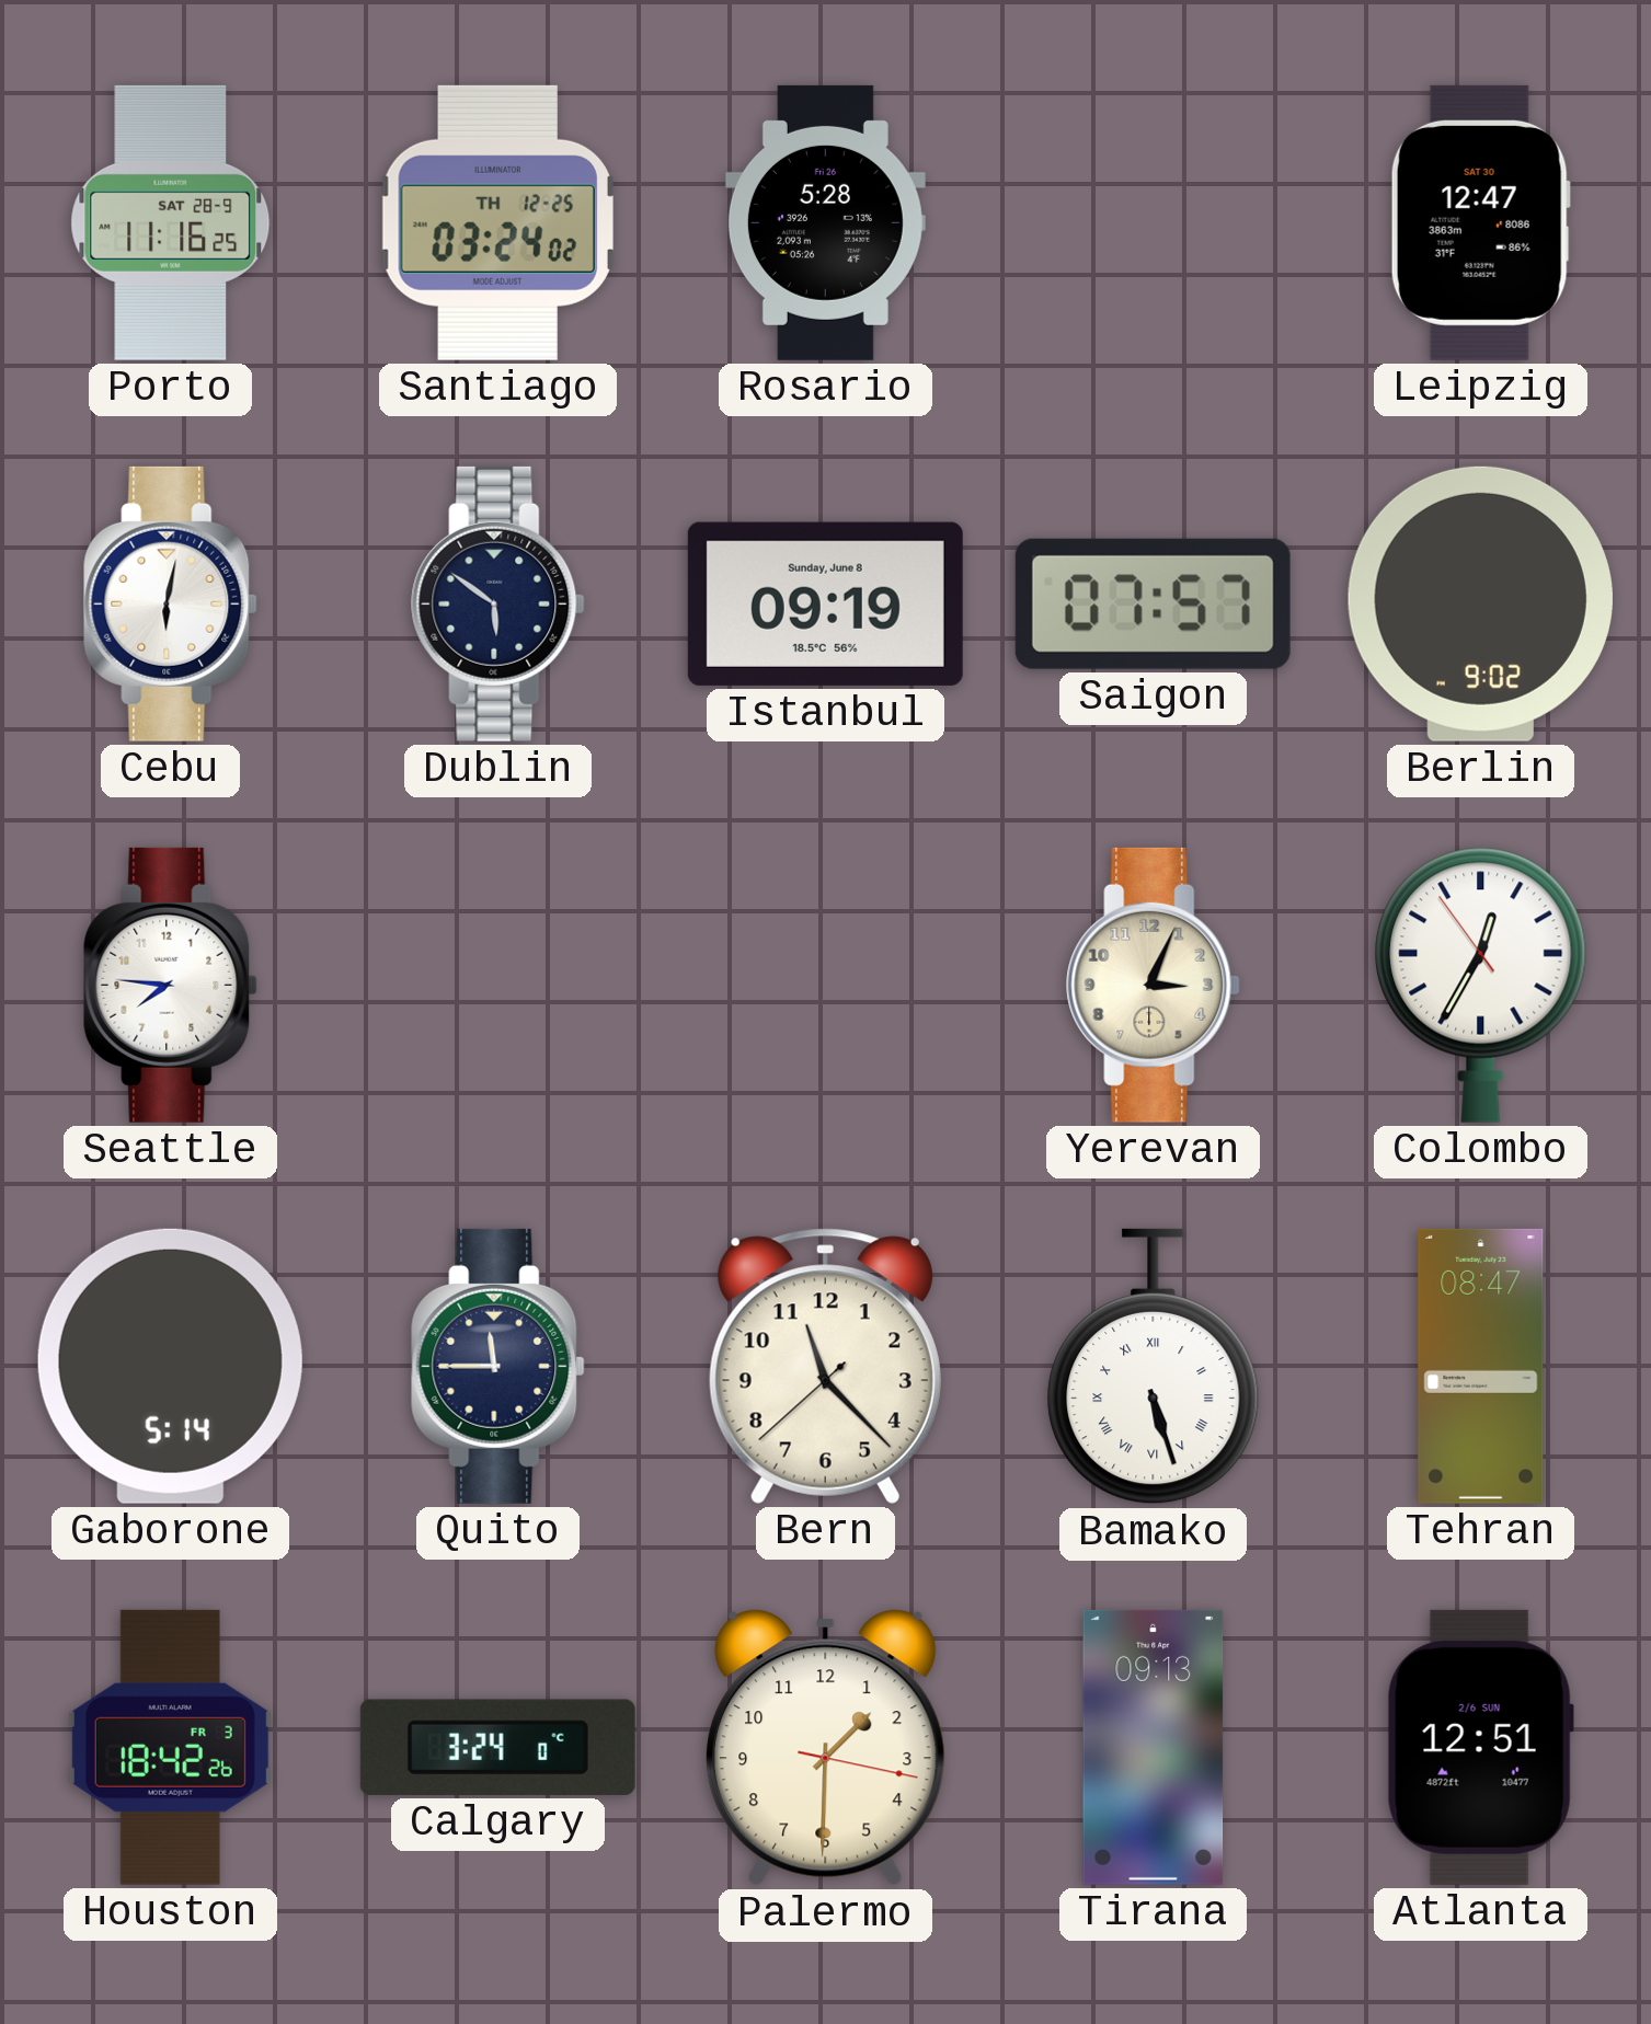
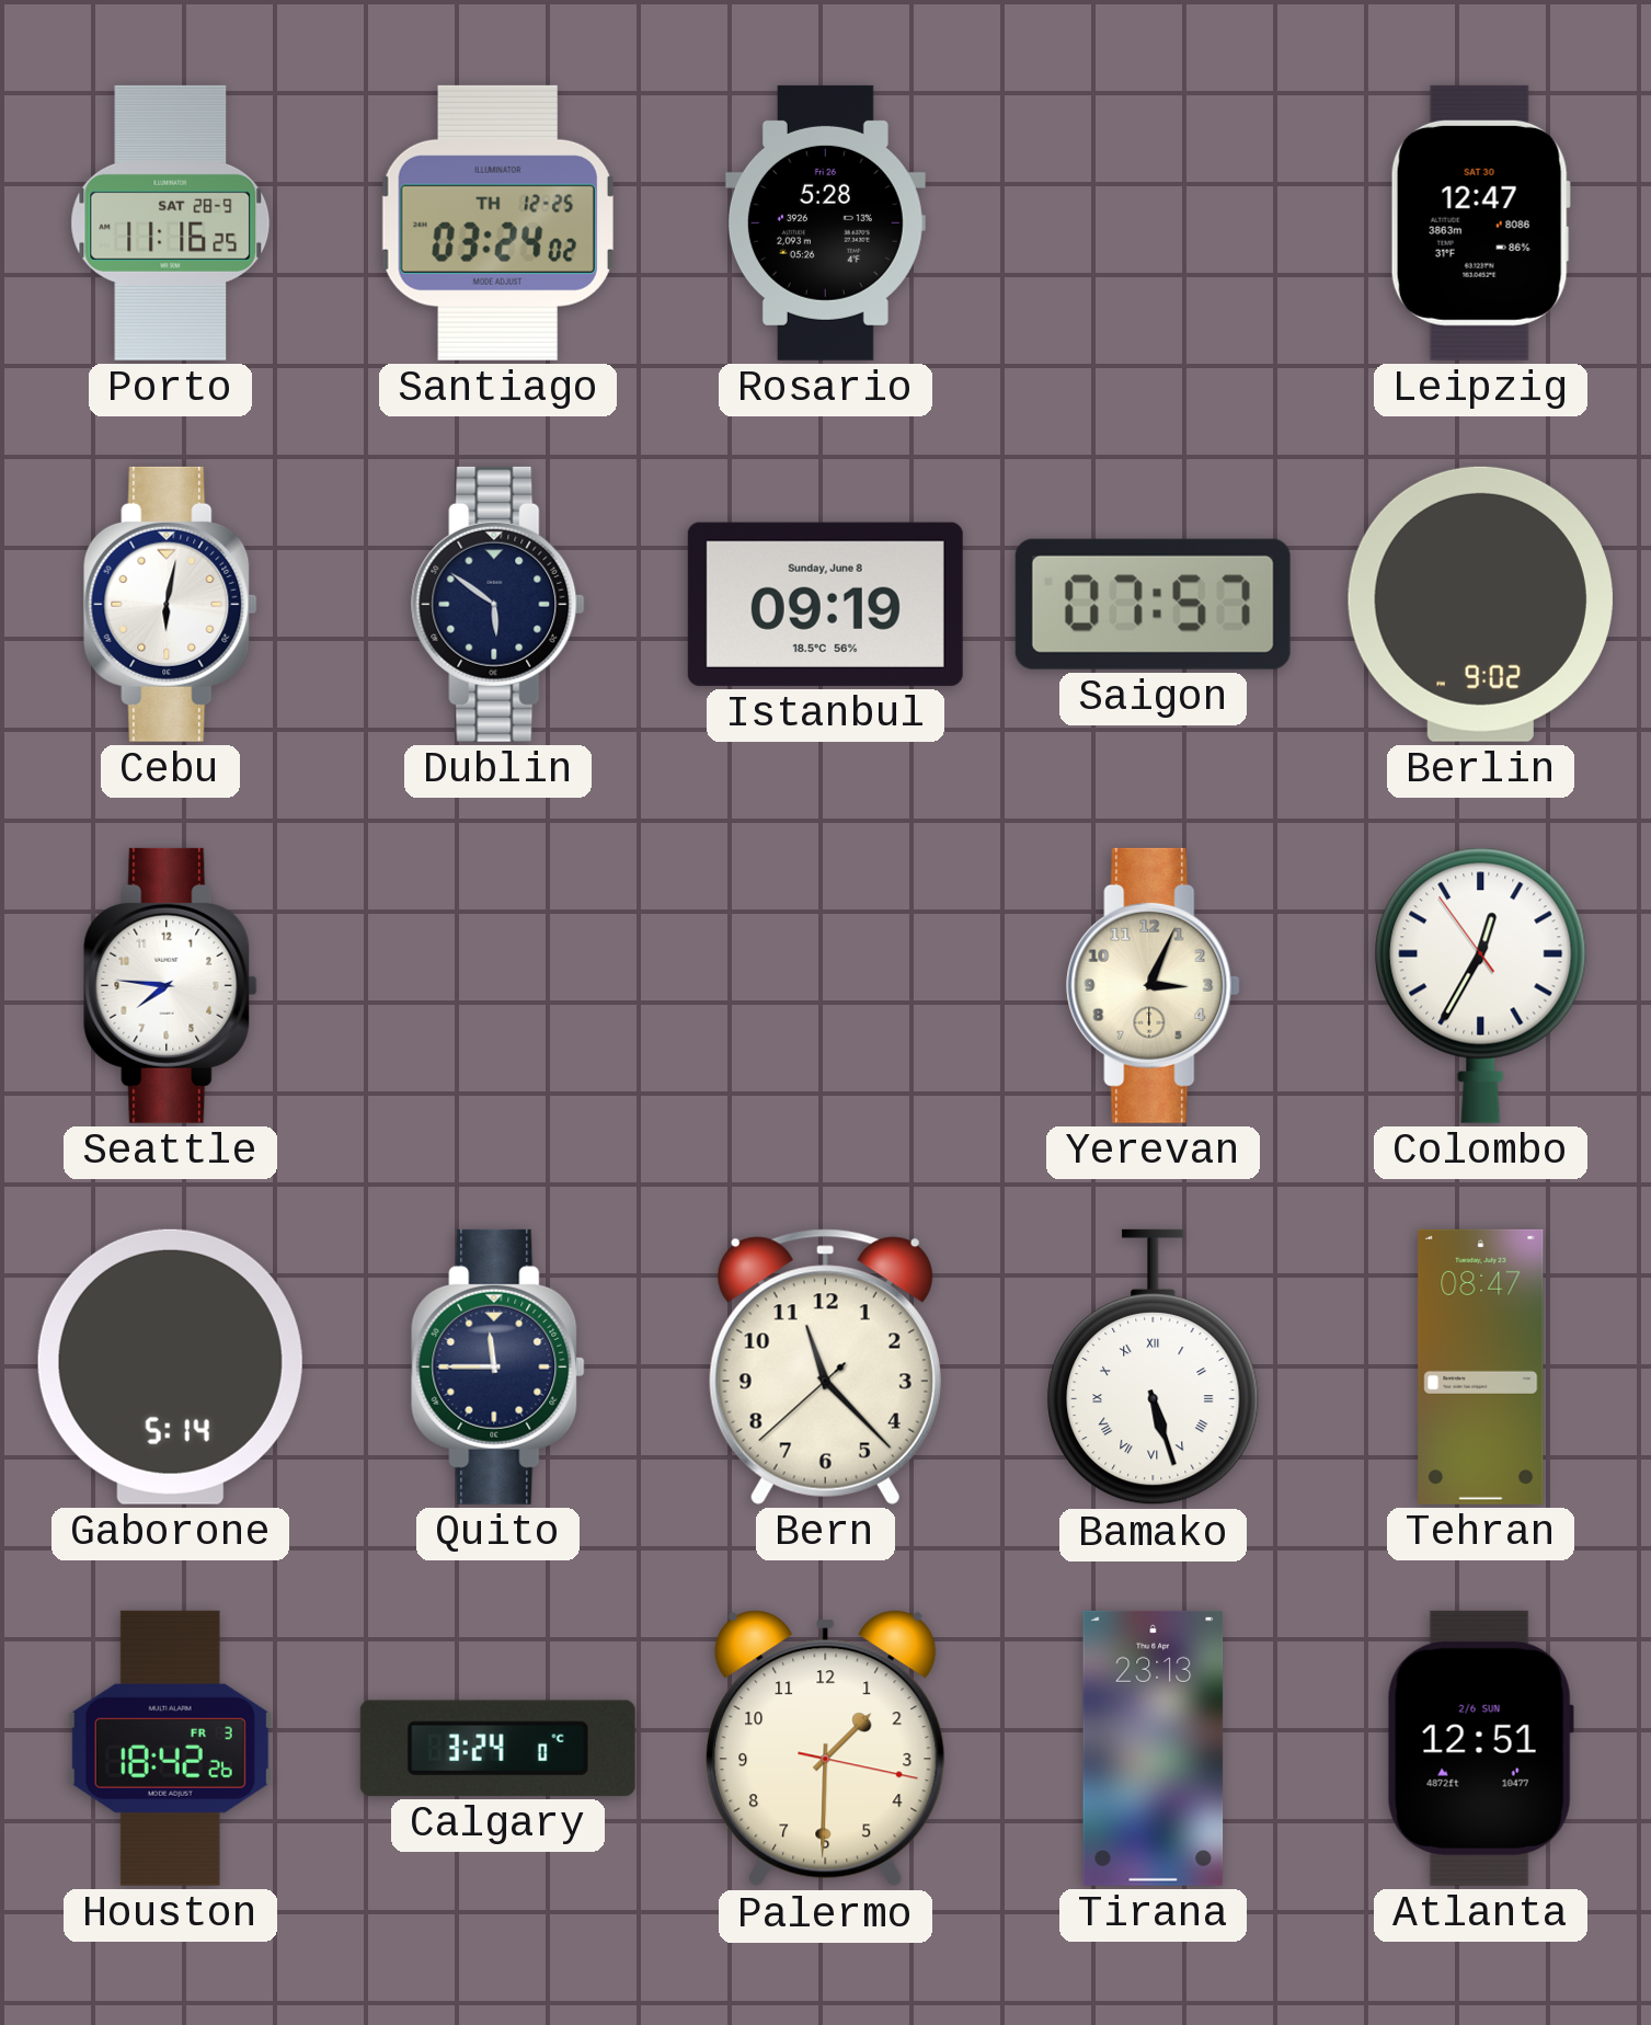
Tirana: 09:13 -> 23:13 (1154, 1748)
